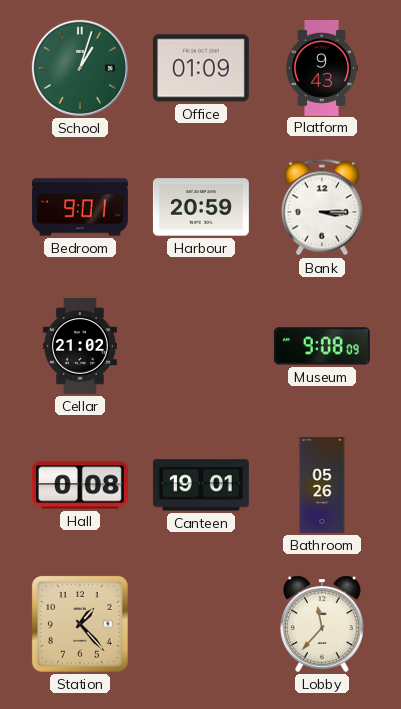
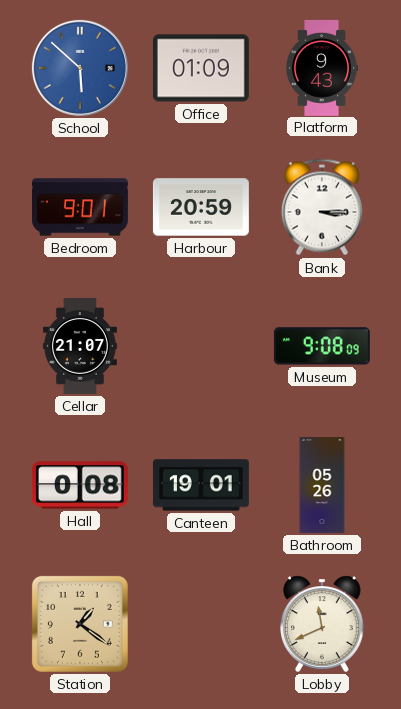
School: 1:03 -> 5:52 (80, 68)
School dial: green -> blue (80, 68)
Cellar: 21:02 -> 21:07 (80, 346)
Station: 1:23 -> 1:21 (80, 624)
Lobby: 11:37 -> 11:41 (323, 624)
